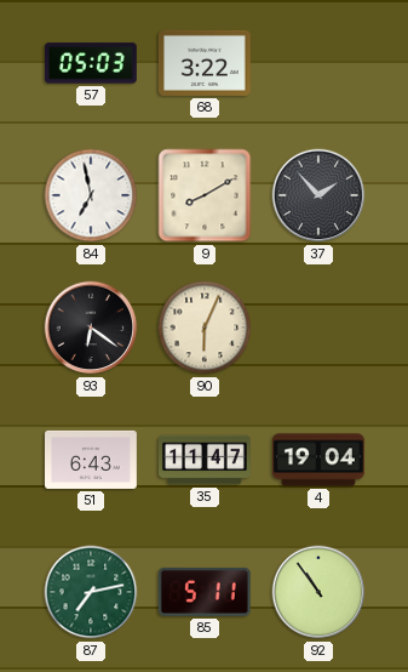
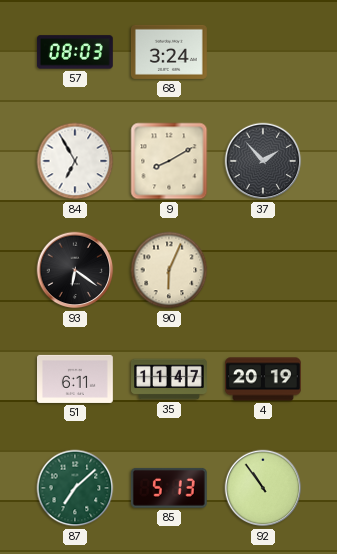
57: 05:03 -> 08:03 (75, 52)
68: 3:22 -> 3:24 (169, 52)
84: 6:58 -> 6:55 (75, 161)
51: 6:43 -> 6:11 (76, 379)
4: 19:04 -> 20:19 (264, 379)
87: 7:13 -> 7:08 (75, 488)
85: 5:11 -> 5:13 (169, 488)
